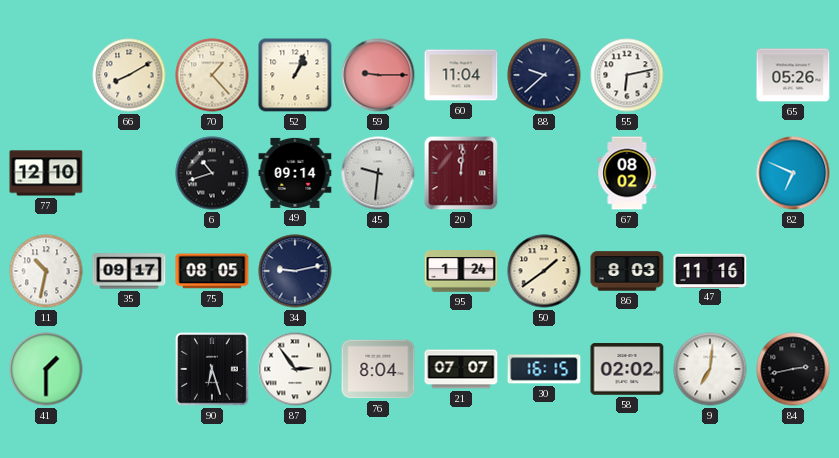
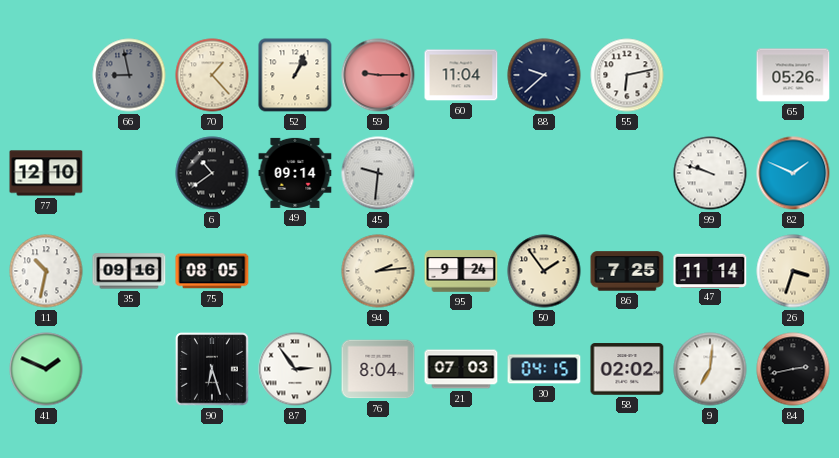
66: 8:10 -> 8:58 (129, 75)
66 dial: cream -> grey (129, 75)
6: 10:42 -> 10:39 (212, 173)
20: 12:01 -> none (461, 173)
67: 08:02 -> none (627, 173)
99: none -> 9:48 (710, 173)
82: 6:49 -> 1:49 (793, 173)
35: 09:17 -> 09:16 (129, 271)
34: 9:13 -> none (295, 271)
94: none -> 2:14 (378, 271)
95: 1:24 -> 9:24 (461, 271)
50: 1:39 -> 1:54 (544, 271)
86: 8:03 -> 7:25 (627, 271)
47: 11:16 -> 11:14 (710, 270)
26: none -> 3:33 (793, 271)
41: 1:30 -> 1:49 (46, 369)
21: 07:07 -> 07:03 (461, 369)
30: 16:15 -> 04:15 (544, 369)
